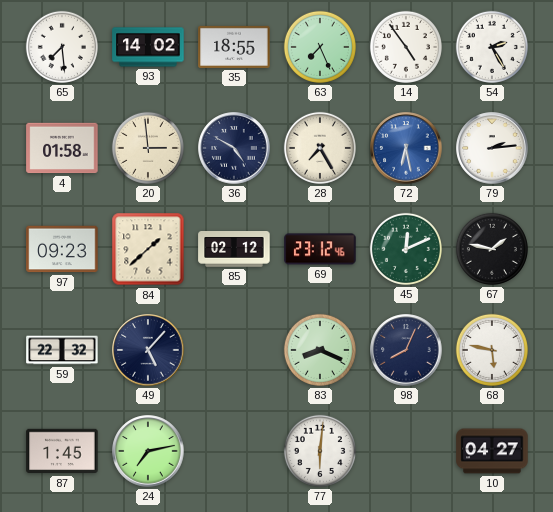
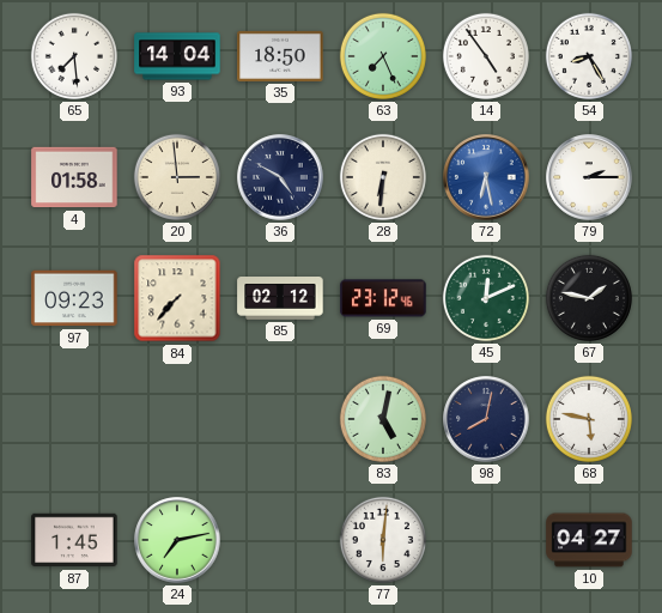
93: 14:02 -> 14:04 (177, 56)
35: 18:55 -> 18:50 (280, 56)
54: 2:25 -> 8:25 (589, 56)
28: 7:25 -> 6:31 (383, 177)
79: 2:14 -> 2:15 (589, 177)
84: 1:38 -> 7:37 (177, 298)
59: 22:32 -> none (62, 350)
49: 5:07 -> none (148, 350)
83: 8:19 -> 5:02 (383, 419)
98: 8:04 -> 8:02 (486, 419)
